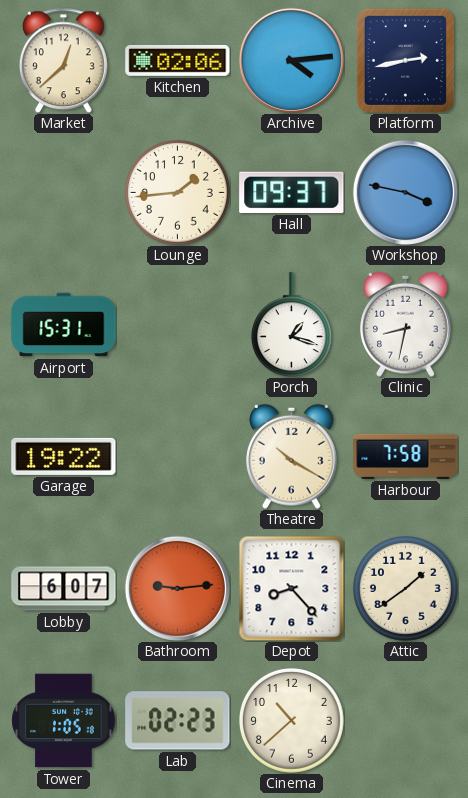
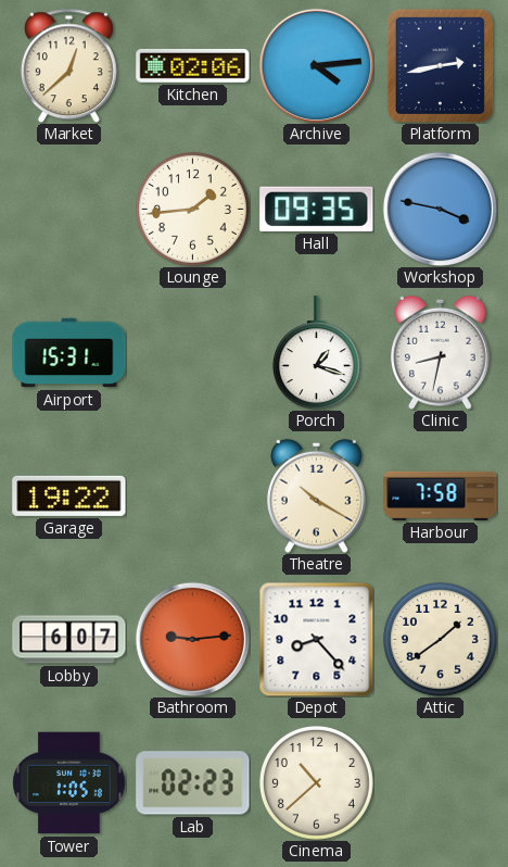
Hall: 09:37 -> 09:35 (317, 209)
